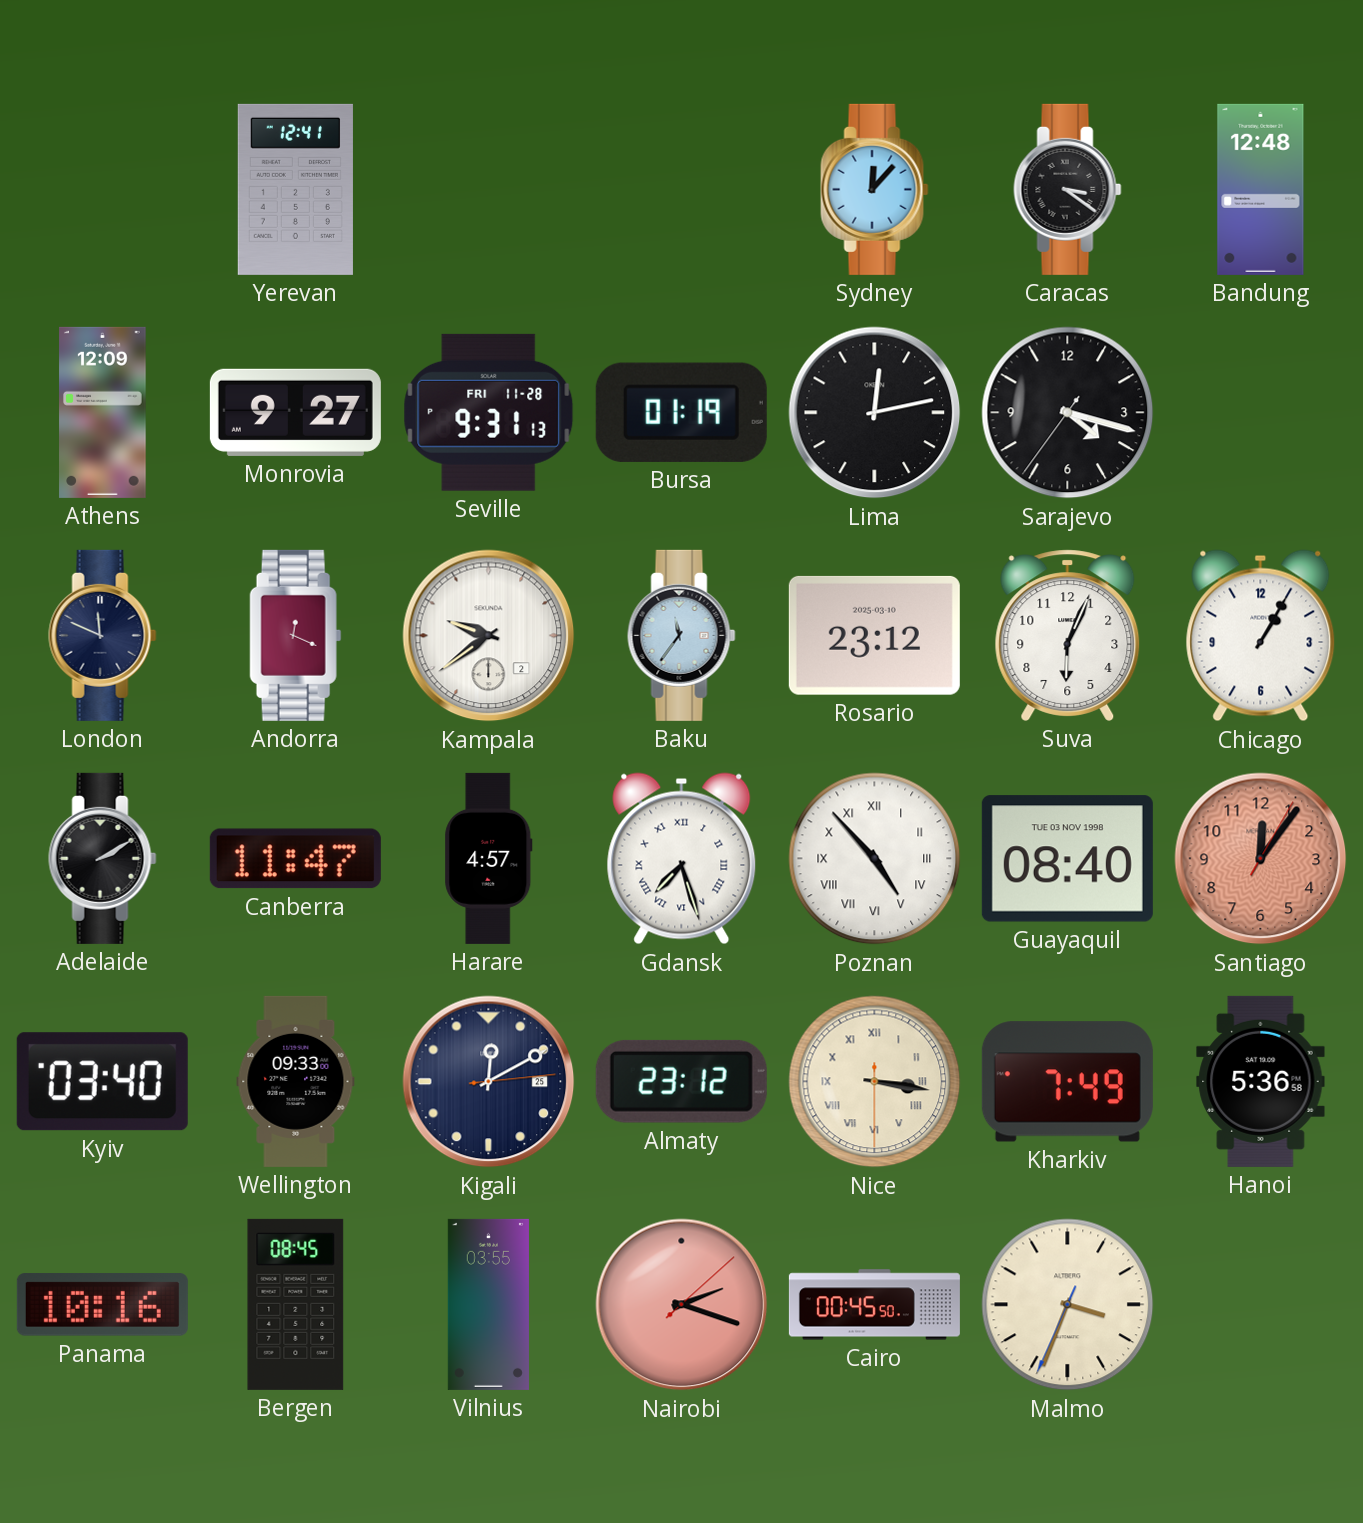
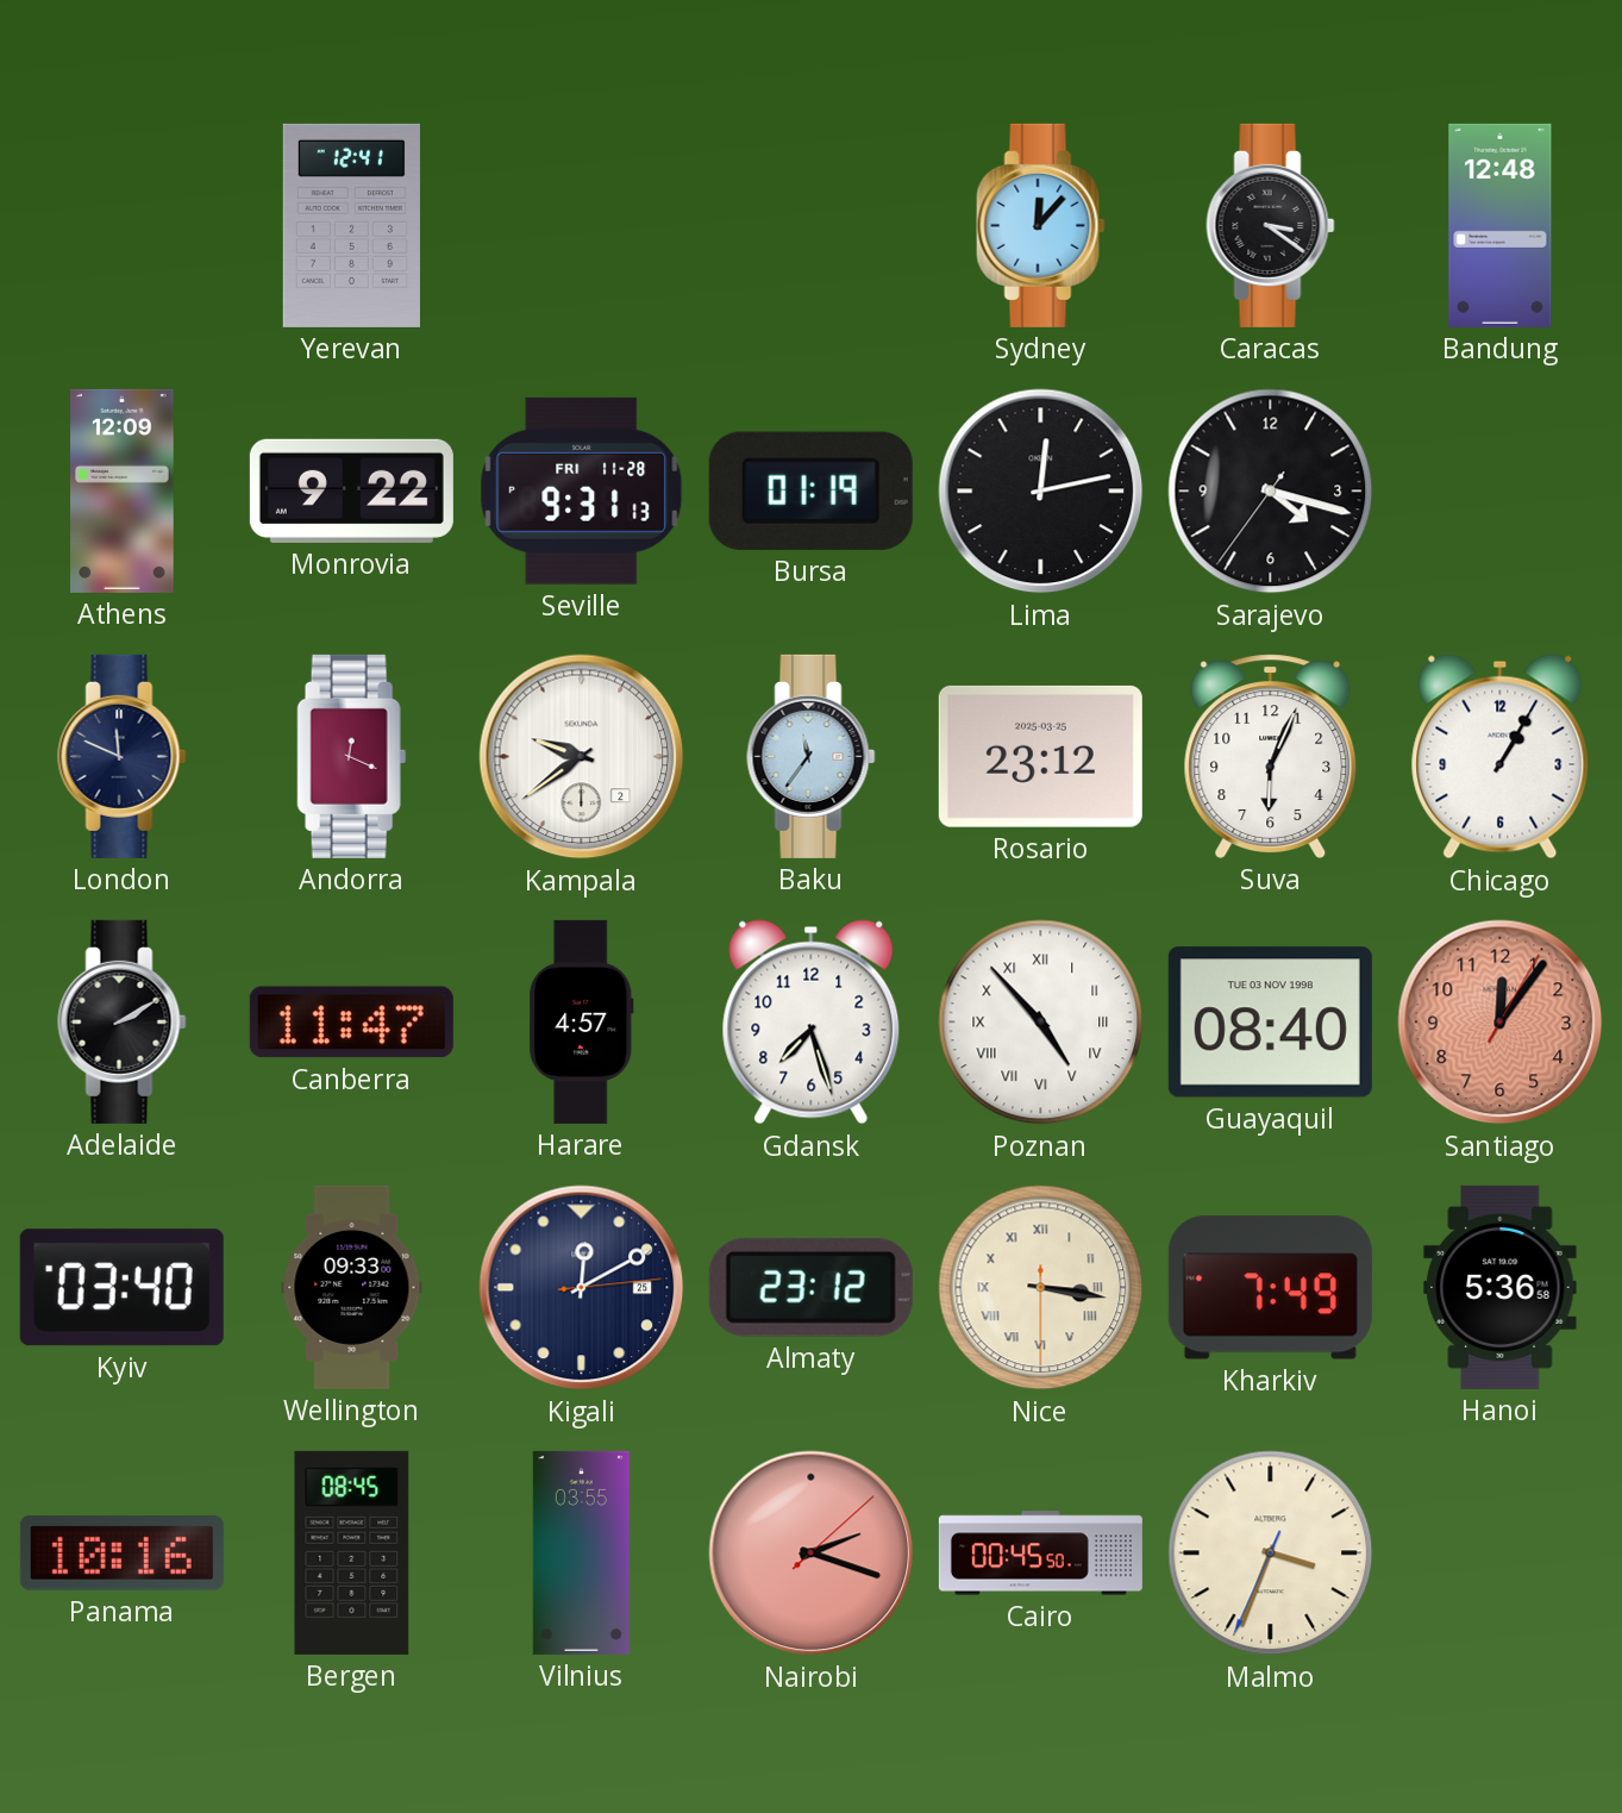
Monrovia: 9:27 -> 9:22 (351, 490)
Rosario date: 2025-03-10 -> 2025-03-25 (1040, 756)
Gdansk numerals: Roman -> Arabic (812, 1023)
